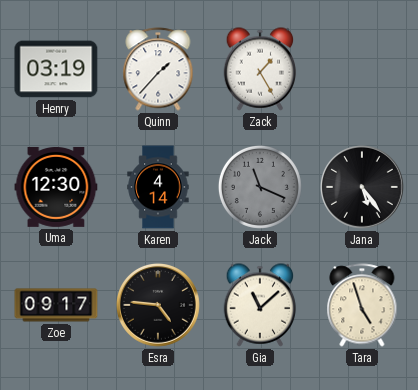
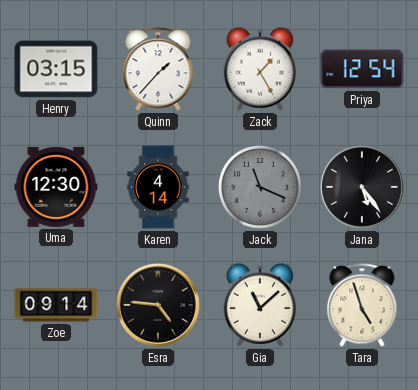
Henry: 03:19 -> 03:15 (56, 69)
Priya: none -> 12:54 (362, 69)
Zoe: 09:17 -> 09:14 (56, 305)
